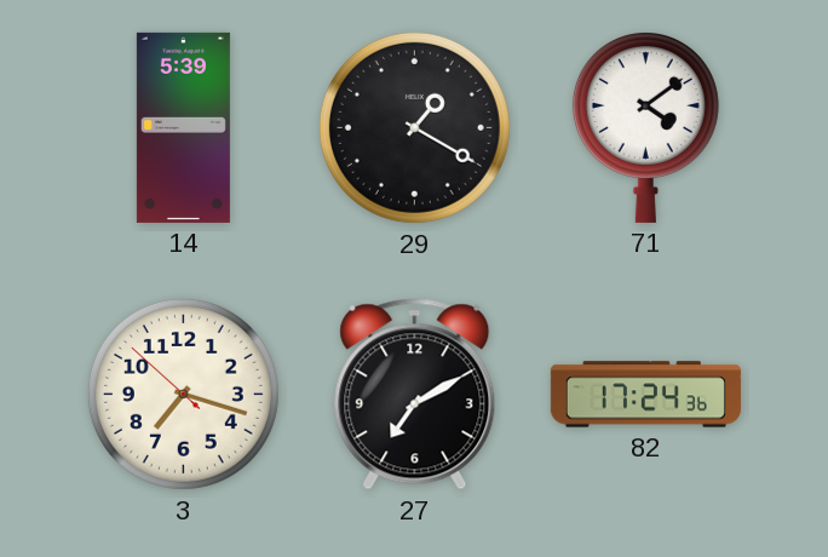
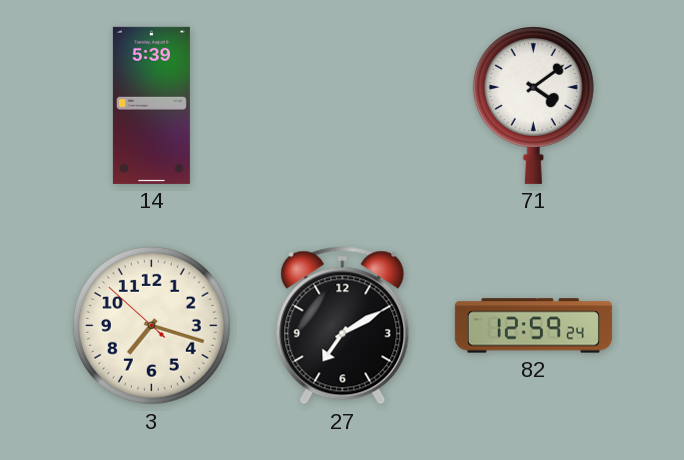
29: 1:20 -> none (414, 127)
82: 17:24 -> 12:59 (533, 326)
